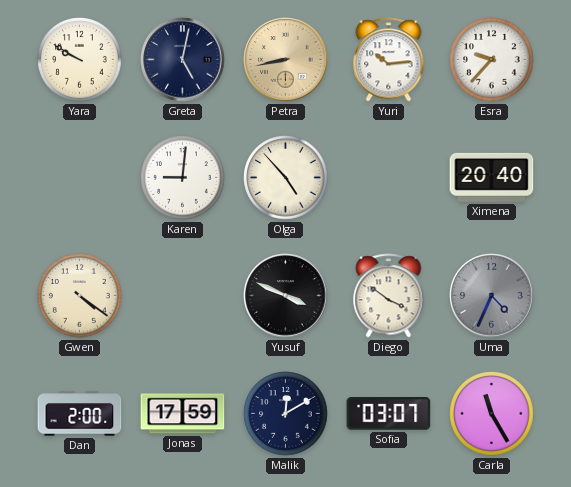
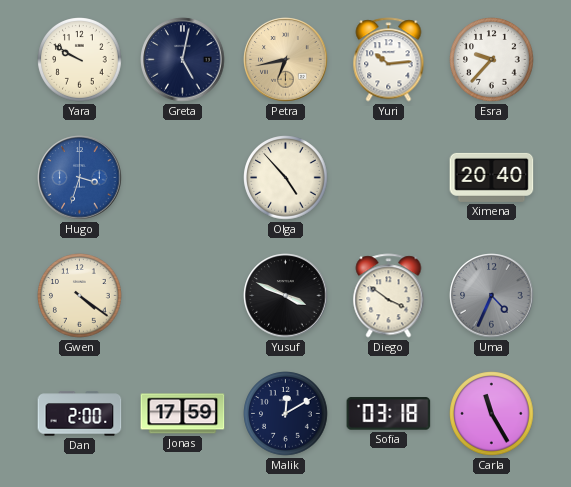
Petra: 8:43 -> 6:43 (286, 60)
Hugo: none -> 3:33 (80, 178)
Karen: 9:01 -> none (183, 178)
Sofia: 03:07 -> 03:18 (389, 414)
